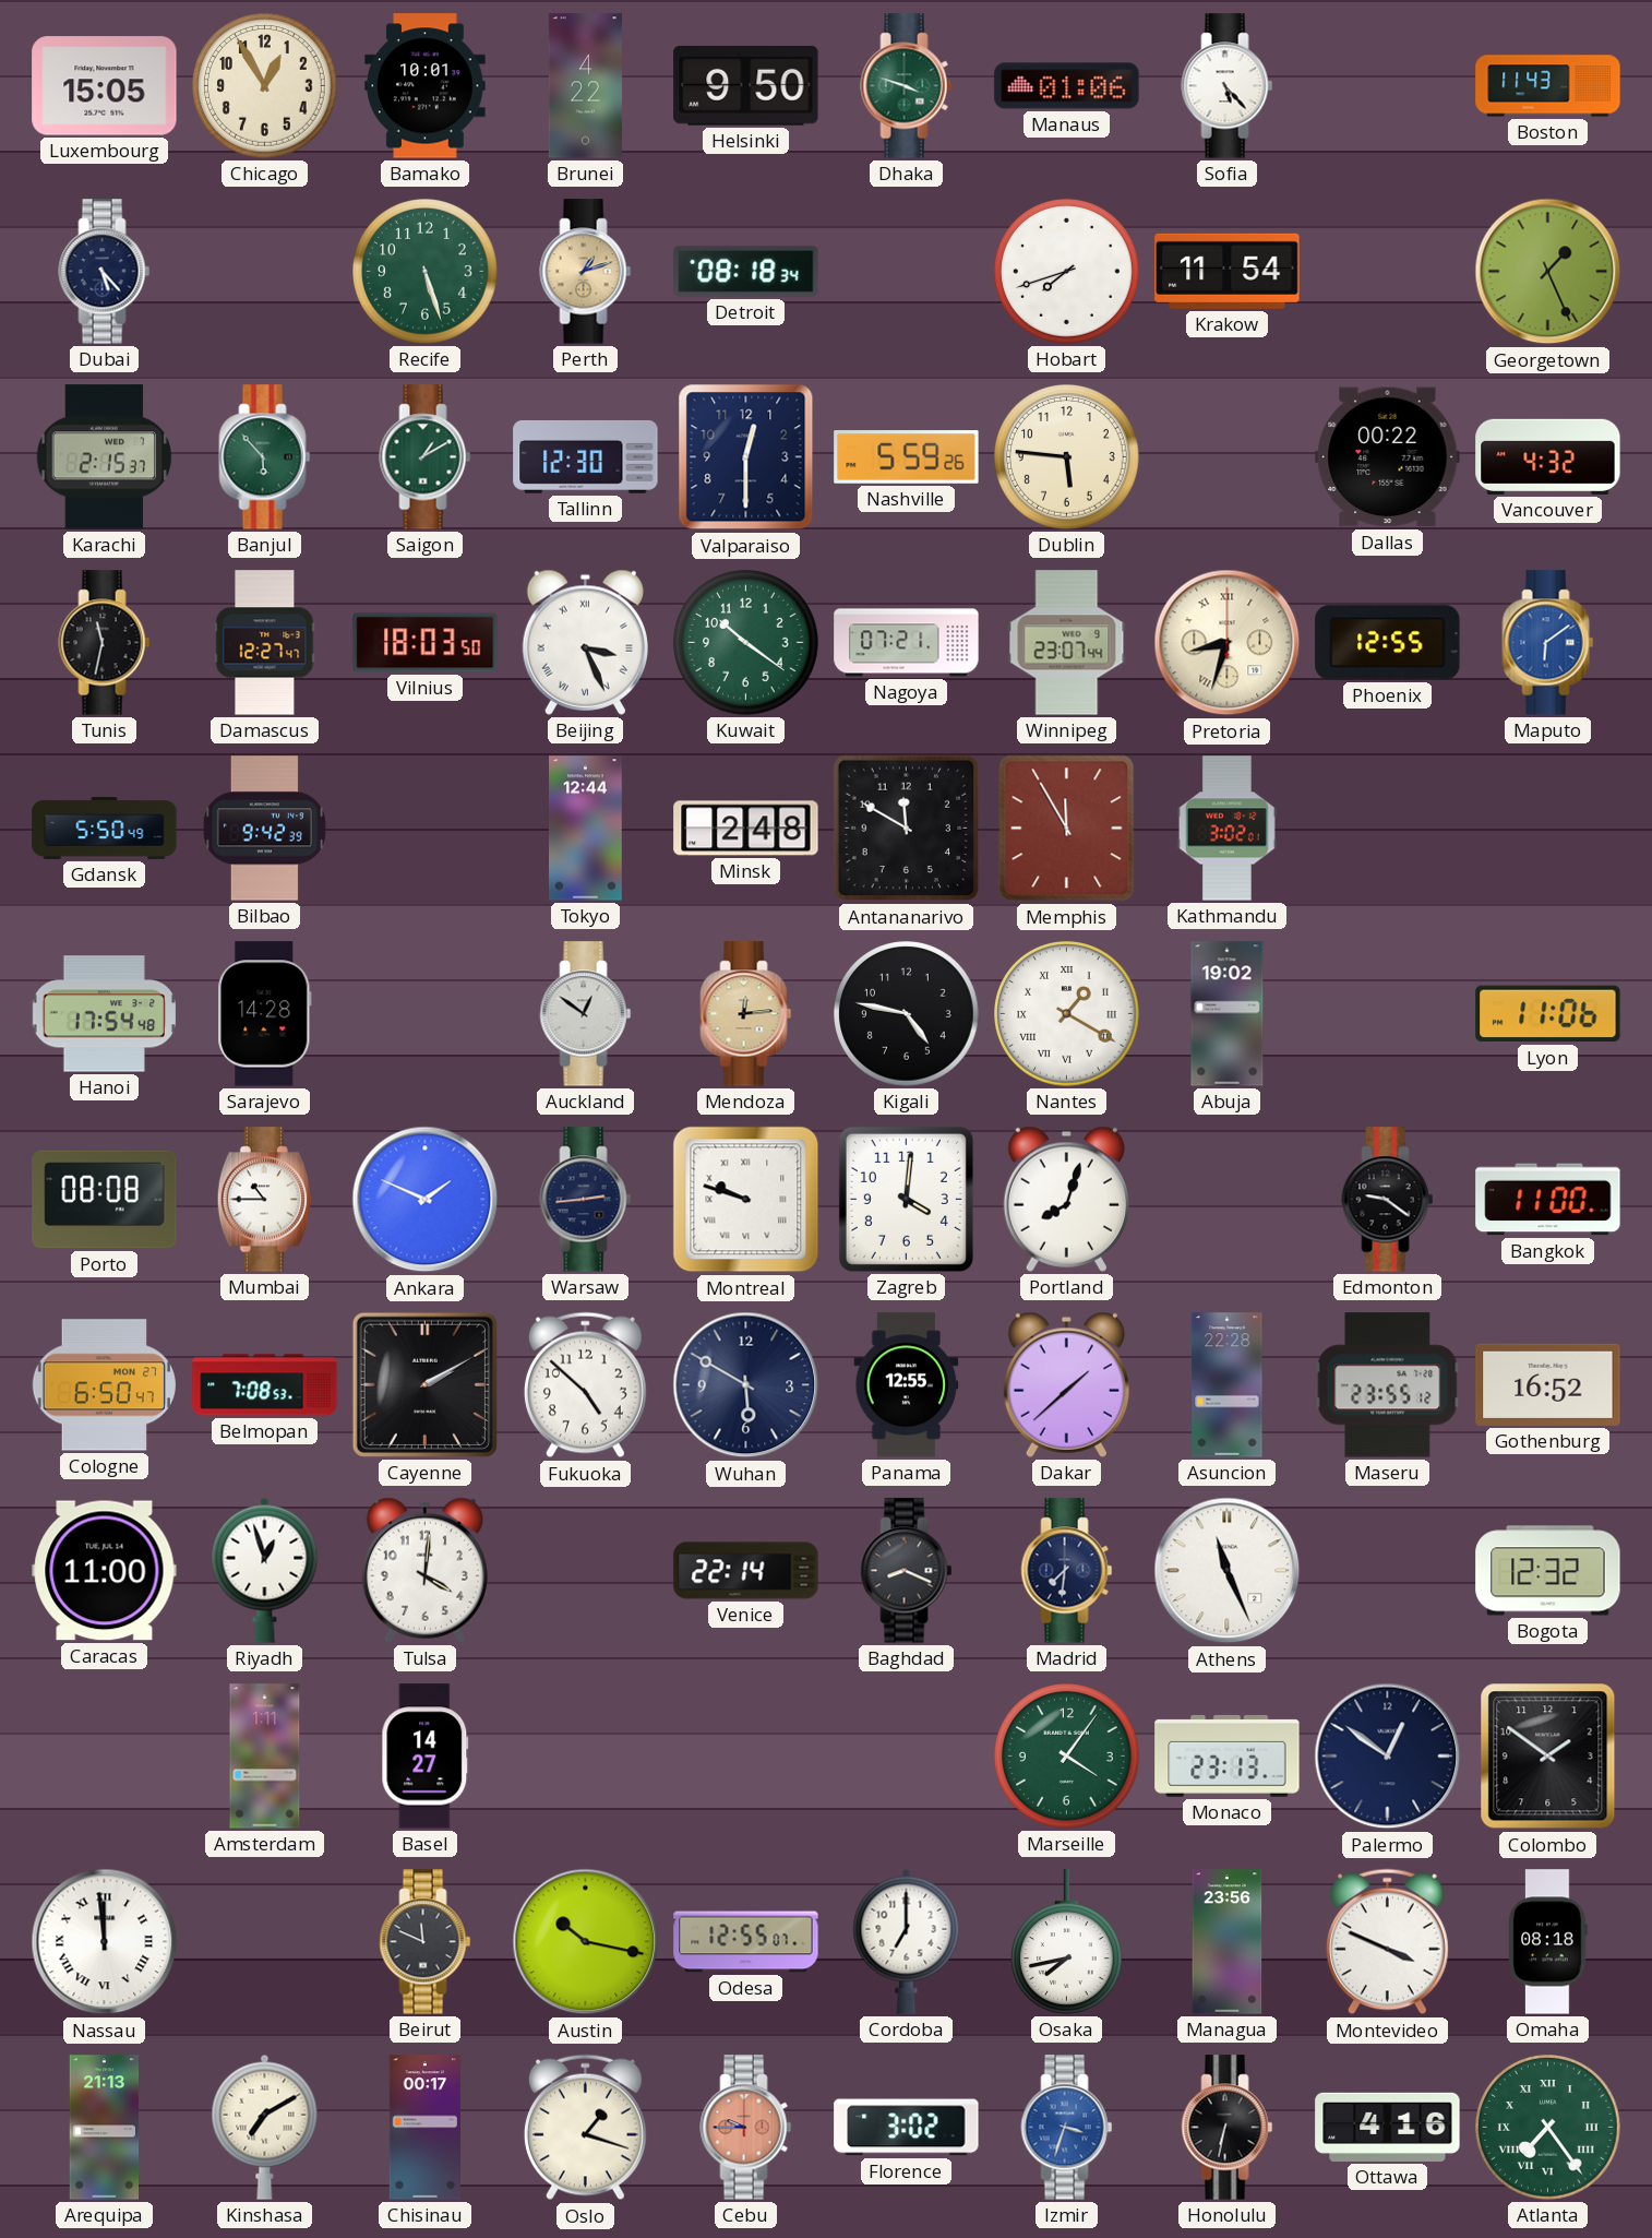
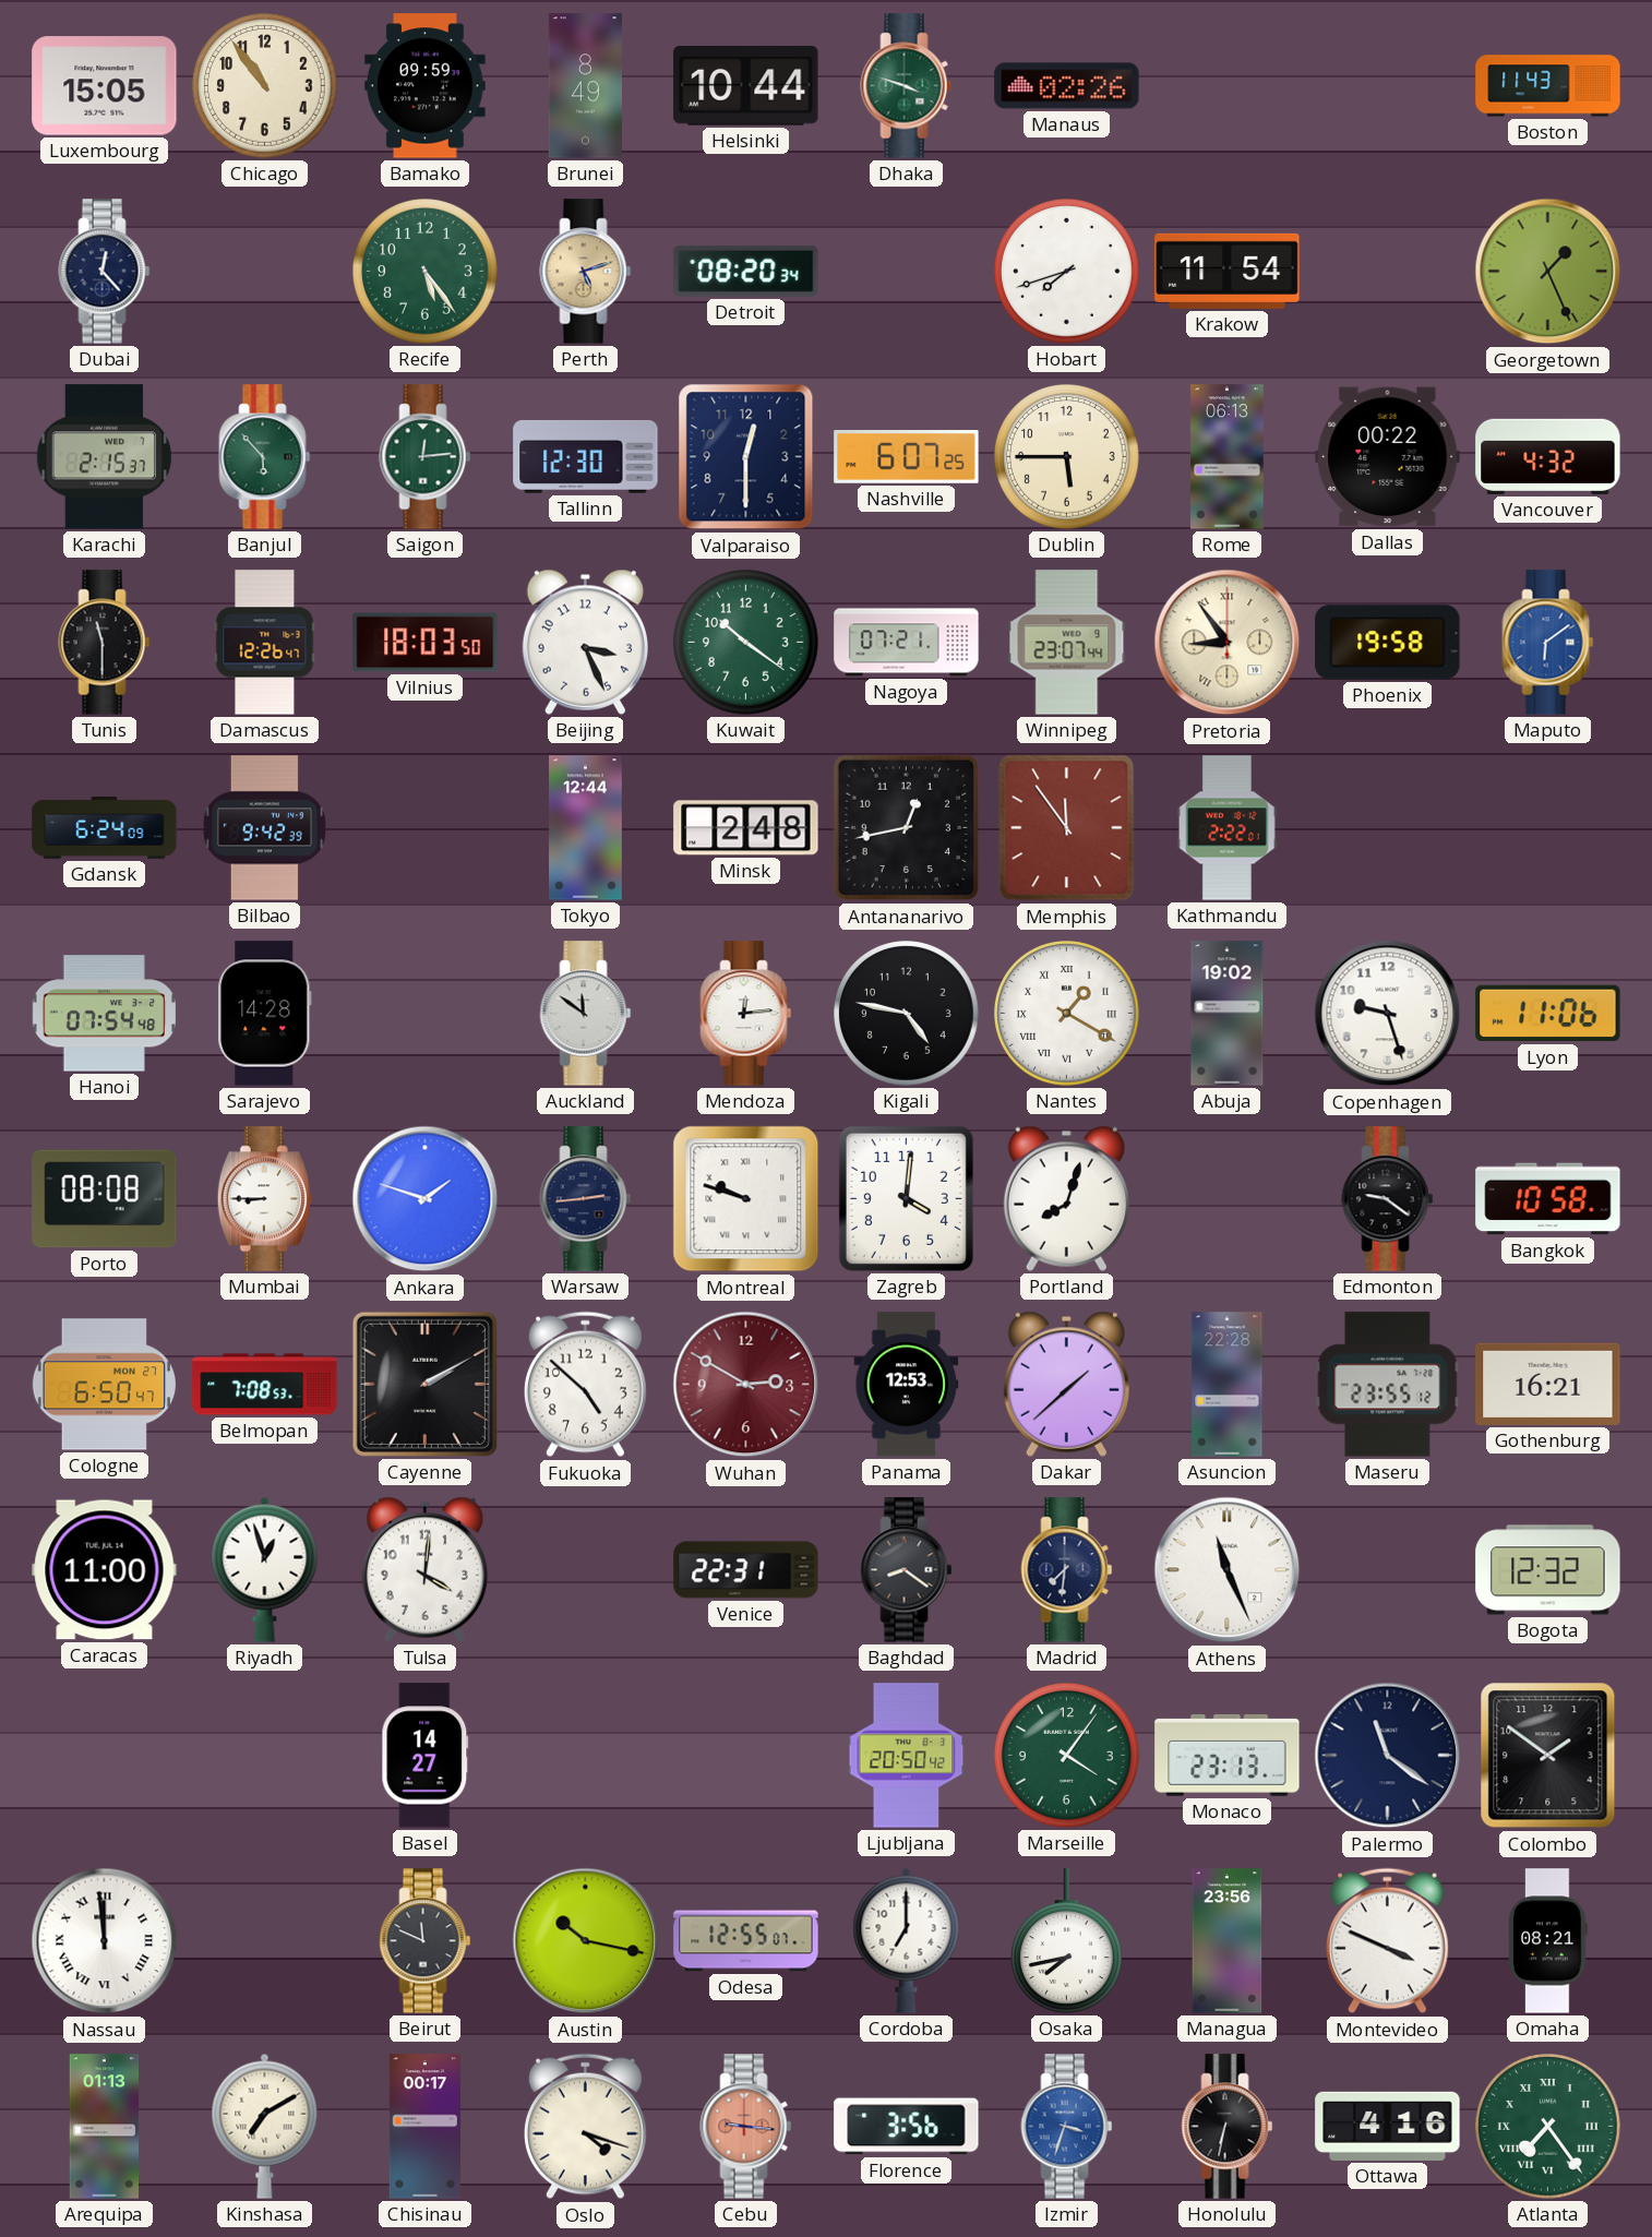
Chicago: 12:55 -> 10:54 (265, 86)
Bamako: 10:01 -> 09:59 (426, 86)
Brunei: 4:22 -> 8:49 (585, 86)
Helsinki: 9:50 -> 10:44 (746, 85)
Manaus: 01:06 -> 02:26 (1067, 86)
Sofia: 5:23 -> none (1228, 86)
Dubai: 5:23 -> 12:23 (105, 272)
Recife: 5:27 -> 5:24 (426, 272)
Perth: 1:12 -> 5:12 (586, 272)
Detroit: 08:18 -> 08:20 (746, 271)
Saigon: 1:10 -> 12:14 (426, 457)
Nashville: 5:59 -> 6:07 (907, 457)
Dublin: 5:46 -> 5:45 (1067, 457)
Rome: none -> 06:13 (1228, 457)
Tunis: 11:32 -> 11:30 (105, 643)
Damascus: 12:27 -> 12:26 (265, 643)
Beijing numerals: Roman -> Arabic (585, 642)
Pretoria: 8:33 -> 8:54 (1228, 643)
Phoenix: 12:55 -> 19:58 (1388, 643)
Gdansk: 5:50 -> 6:24 (105, 827)
Antananarivo: 11:50 -> 12:43 (907, 828)
Memphis: 11:55 -> 11:54 (1067, 828)
Kathmandu: 3:02 -> 2:22 (1226, 828)
Hanoi: 17:54 -> 07:54 (104, 1014)
Auckland: 12:51 -> 11:51 (586, 1014)
Mendoza dial: champagne -> white (746, 1014)
Copenhagen: none -> 9:27 (1388, 1014)
Mumbai: 10:45 -> 8:45 (264, 1199)
Ankara: 1:49 -> 1:48 (426, 1199)
Bangkok: 11:00 -> 10:58 (1548, 1199)
Wuhan: 5:50 -> 2:50 (746, 1385)
Wuhan dial: navy -> burgundy (746, 1385)
Panama: 12:55 -> 12:53 (907, 1385)
Gothenburg: 16:52 -> 16:21 (1548, 1384)
Venice: 22:14 -> 22:31 (746, 1570)
Baghdad: 8:19 -> 8:21 (907, 1570)
Amsterdam: 1:11 -> none (265, 1757)
Ljubljana: none -> 20:50 (907, 1756)
Palermo: 12:51 -> 11:21 (1388, 1756)
Omaha: 08:18 -> 08:21 (1548, 1941)
Arequipa: 21:13 -> 01:13 (105, 2127)
Oslo: 1:18 -> 4:18 (585, 2127)
Cebu: 9:45 -> 9:16 (746, 2127)
Florence: 3:02 -> 3:56 (907, 2127)
